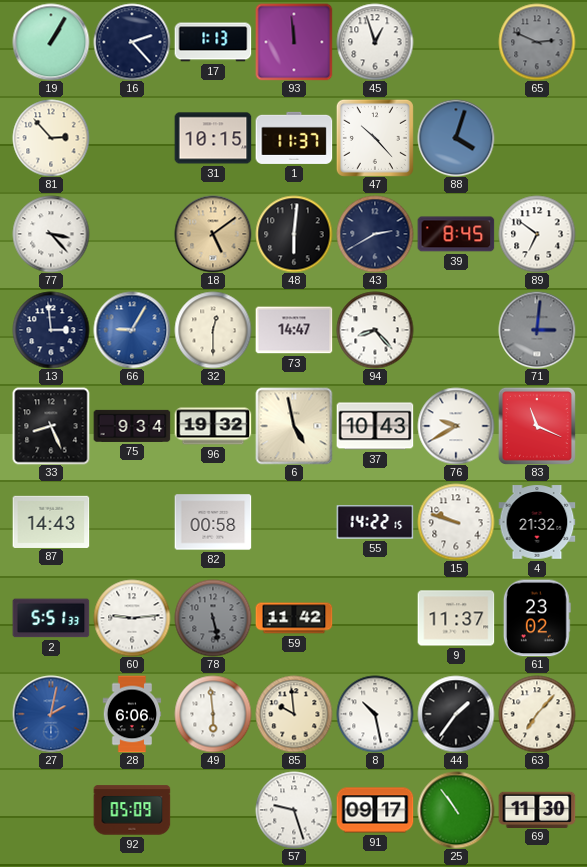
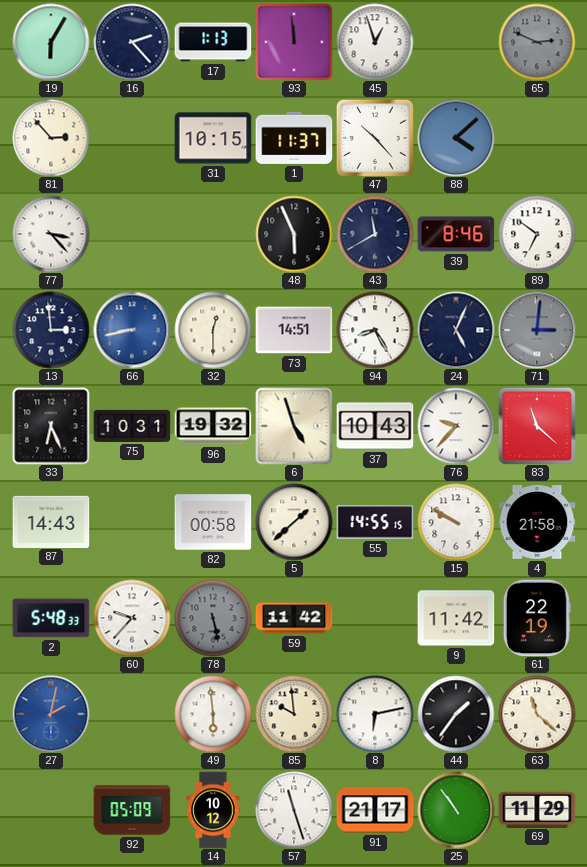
19: 1:05 -> 6:05 (51, 42)
88: 4:03 -> 4:08 (456, 138)
18: 5:09 -> none (213, 234)
48: 6:01 -> 5:56 (294, 234)
43: 2:40 -> 11:40 (375, 234)
39: 8:45 -> 8:46 (456, 234)
66: 9:05 -> 8:43 (132, 330)
73: 14:47 -> 14:51 (294, 330)
94: 8:23 -> 8:25 (375, 330)
24: none -> 5:04 (456, 330)
33: 8:26 -> 6:26 (51, 426)
75: 9:34 -> 10:31 (132, 426)
6: 4:58 -> 4:57 (294, 426)
76: 9:40 -> 9:37 (456, 426)
83: 11:19 -> 11:22 (537, 426)
5: none -> 1:38 (294, 522)
55: 14:22 -> 14:55 (375, 522)
15: 9:48 -> 9:50 (456, 522)
4: 21:32 -> 21:58 (537, 522)
2: 5:51 -> 5:48 (51, 618)
60: 9:14 -> 9:37 (132, 618)
9: 11:37 -> 11:42 (456, 618)
61: 23:02 -> 22:19 (537, 618)
28: 6:06 -> none (132, 714)
8: 10:28 -> 6:13 (375, 714)
63: 7:07 -> 11:22 (537, 714)
14: none -> 10:12 (213, 810)
57: 9:27 -> 11:27 (294, 810)
91: 09:17 -> 21:17 (375, 810)
69: 11:30 -> 11:29 (537, 809)
